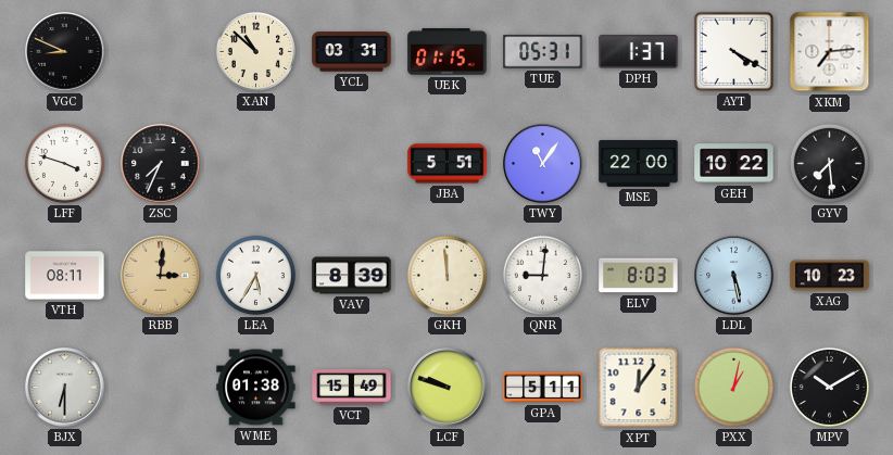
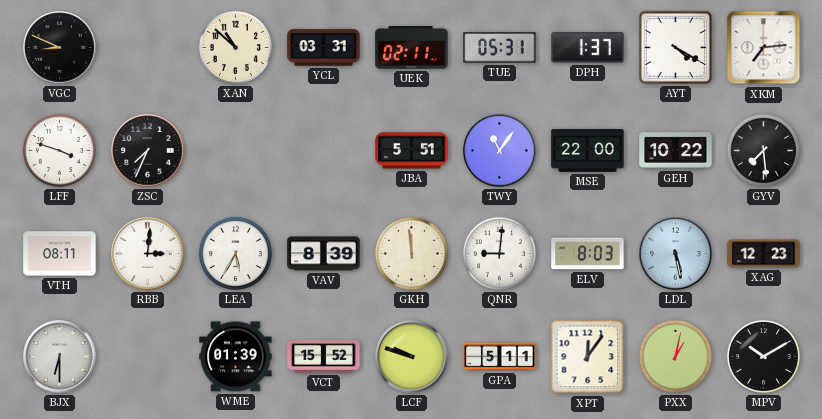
UEK: 01:15 -> 02:11 (412, 48)
RBB dial: champagne -> white (148, 254)
XAG: 10:23 -> 12:23 (764, 254)
WME: 01:38 -> 01:39 (236, 357)
VCT: 15:49 -> 15:52 (324, 357)
